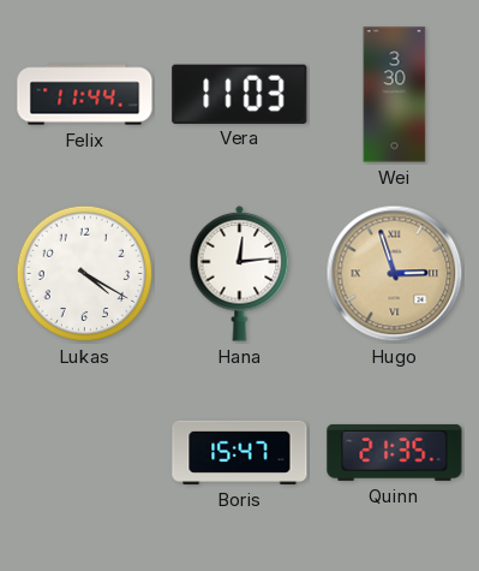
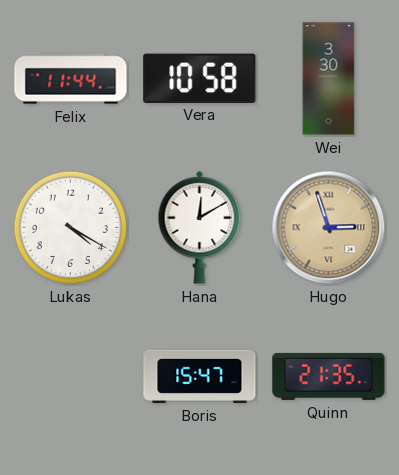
Vera: 11:03 -> 10:58 (200, 78)
Hana: 12:14 -> 12:10 (200, 227)
